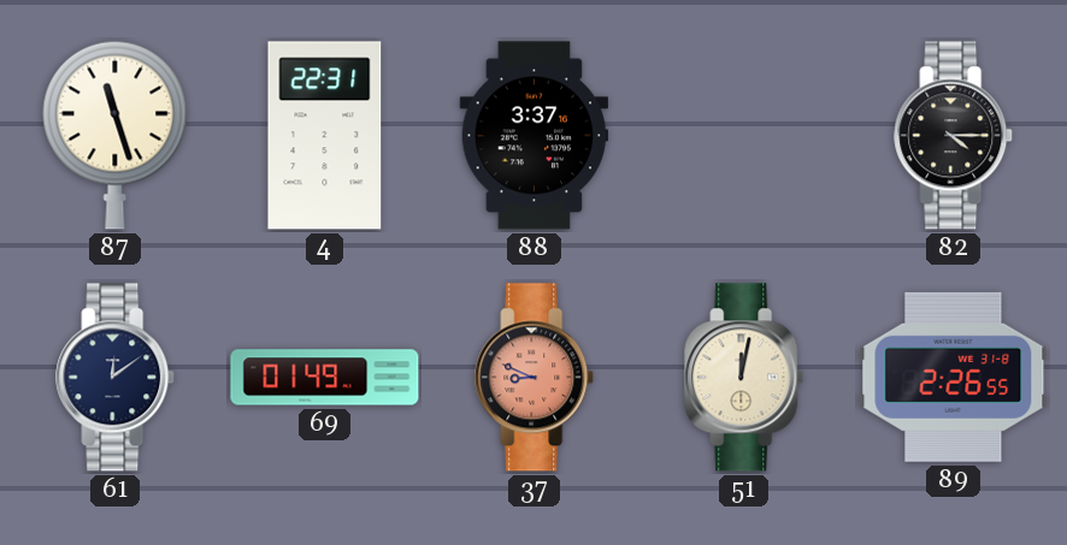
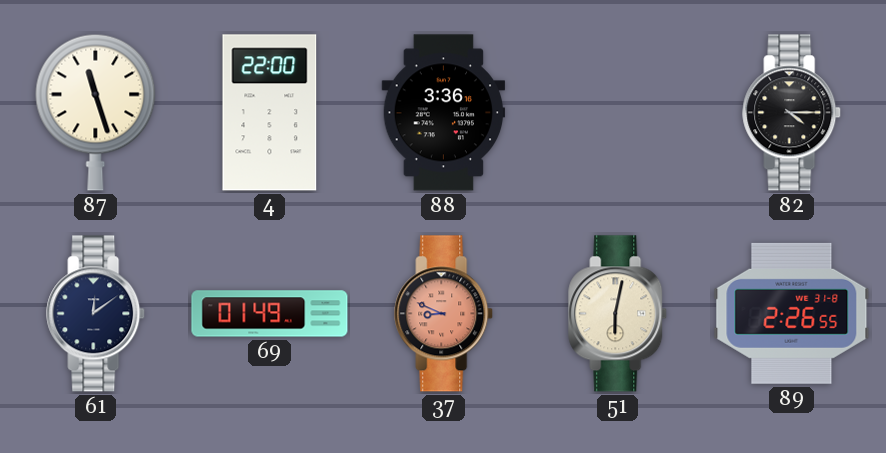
4: 22:31 -> 22:00 (270, 113)
88: 3:37 -> 3:36 (444, 113)
51: 12:02 -> 6:02 (618, 314)
